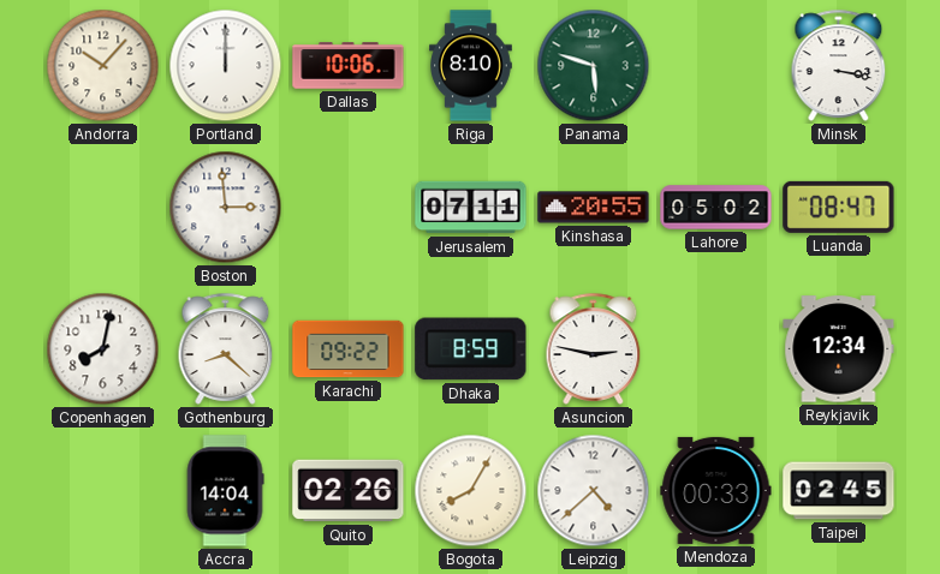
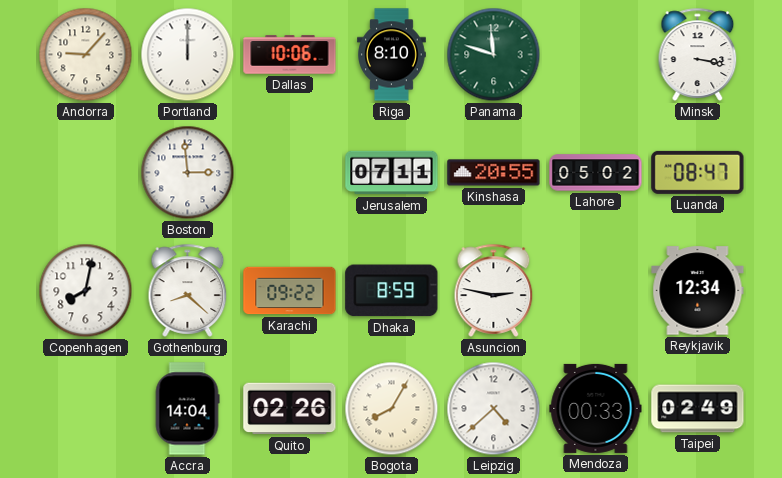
Andorra: 10:07 -> 9:07 (86, 55)
Panama: 5:48 -> 11:48 (494, 55)
Taipei: 02:45 -> 02:49 (698, 409)
